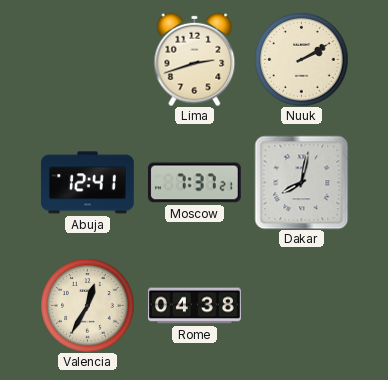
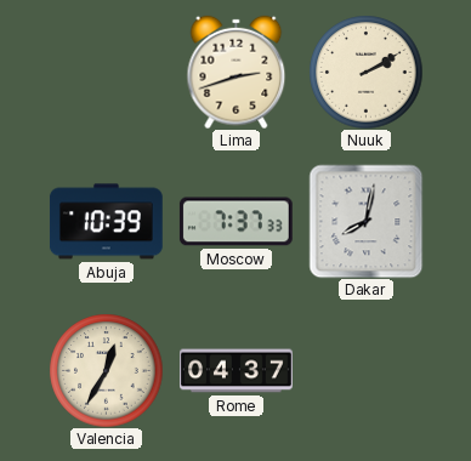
Abuja: 12:41 -> 10:39 (106, 222)
Moscow: 7:37:21 -> 7:37:33 (235, 222)
Rome: 04:38 -> 04:37 (237, 371)
